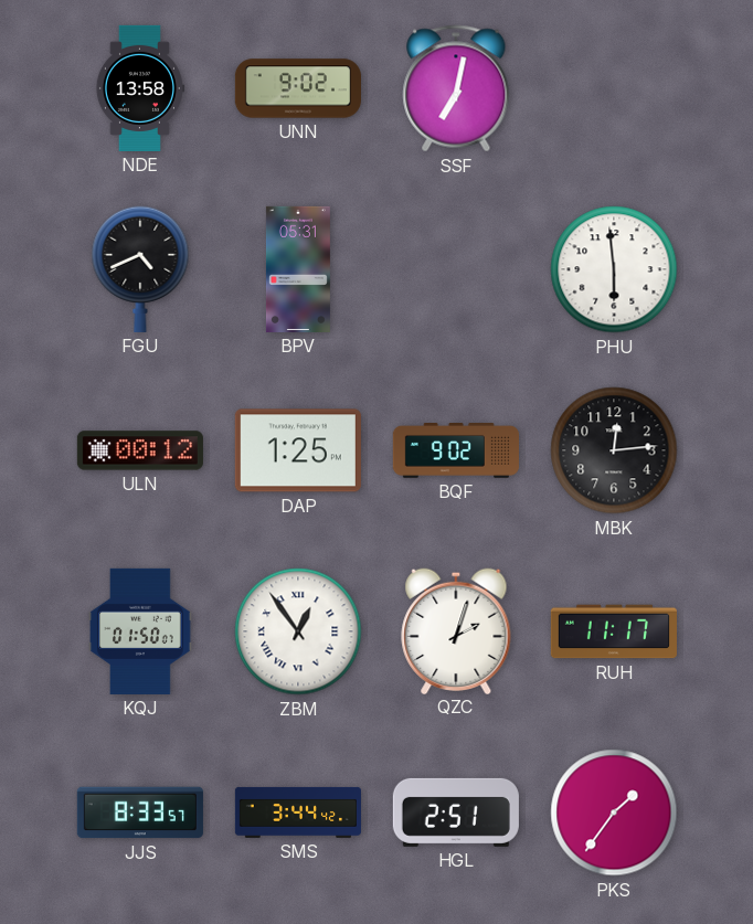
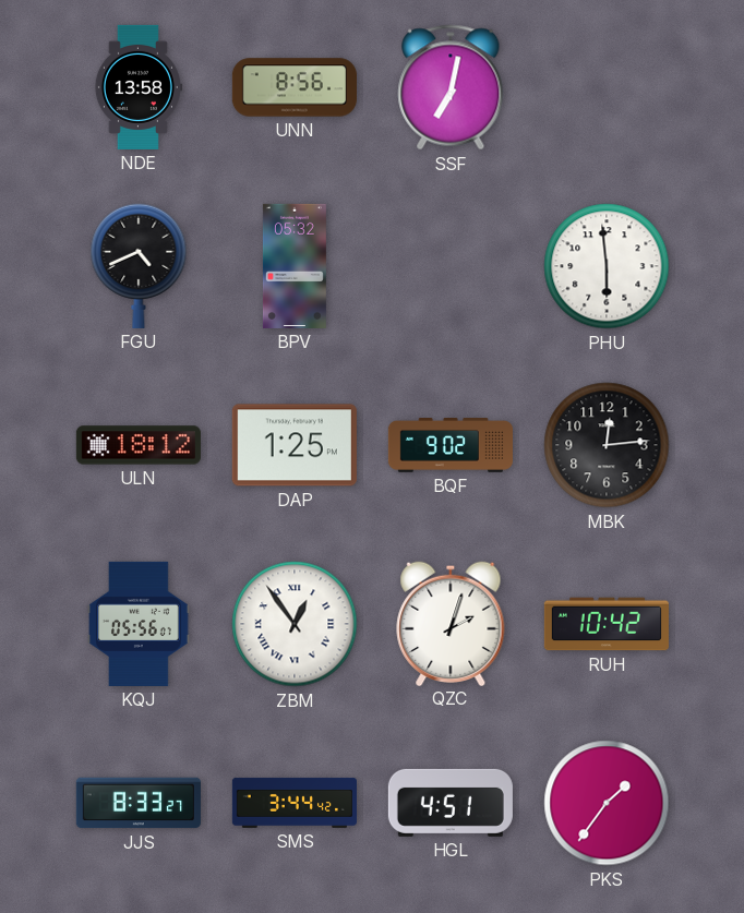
UNN: 9:02 -> 8:56 (295, 87)
BPV: 05:31 -> 05:32 (295, 266)
ULN: 00:12 -> 18:12 (139, 445)
KQJ: 01:50 -> 05:56 (139, 624)
RUH: 11:17 -> 10:42 (607, 624)
JJS: 8:33:57 -> 8:33:27 (139, 803)
HGL: 2:51 -> 4:51 (451, 803)
